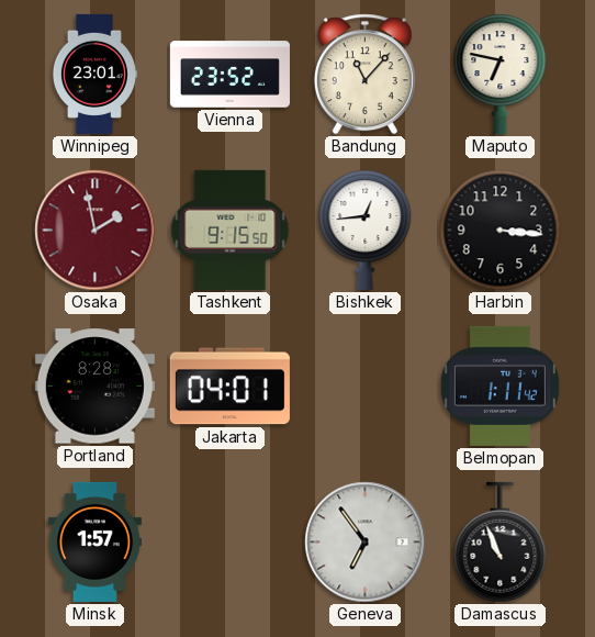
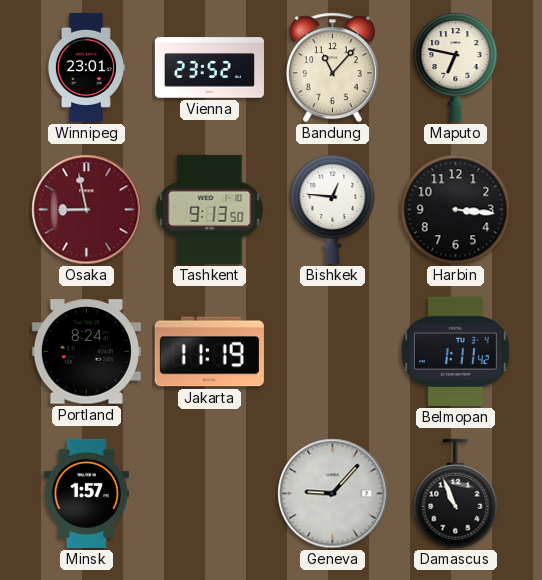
Osaka: 1:58 -> 8:58 (87, 210)
Tashkent: 9:15 -> 9:13 (210, 209)
Bishkek: 12:44 -> 12:46 (333, 209)
Portland: 8:28 -> 8:24 (86, 352)
Jakarta: 04:01 -> 11:19 (209, 352)
Geneva: 6:54 -> 9:07 (333, 494)
